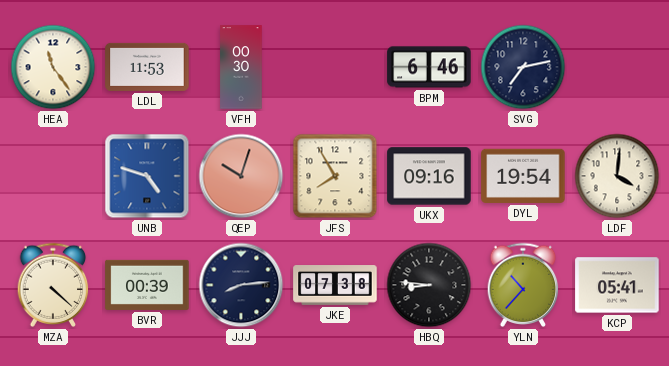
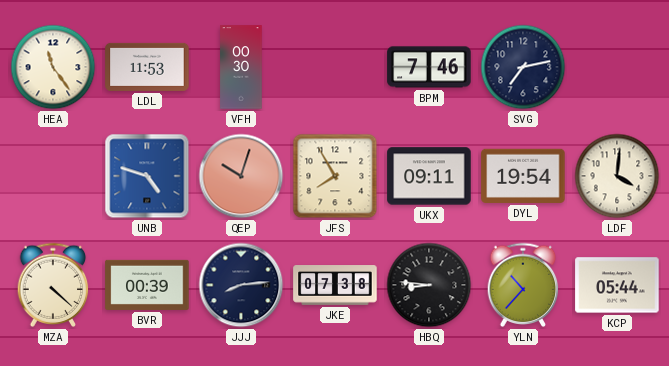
BPM: 6:46 -> 7:46 (429, 67)
UKX: 09:16 -> 09:11 (429, 176)
KCP: 05:41 -> 05:44 (617, 285)
